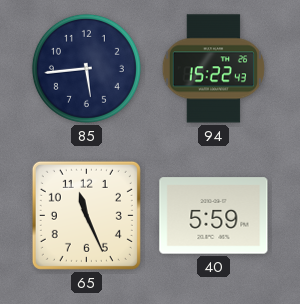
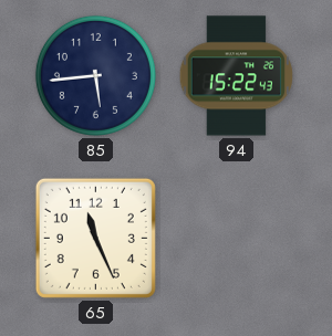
40: 5:59 -> none (214, 216)
